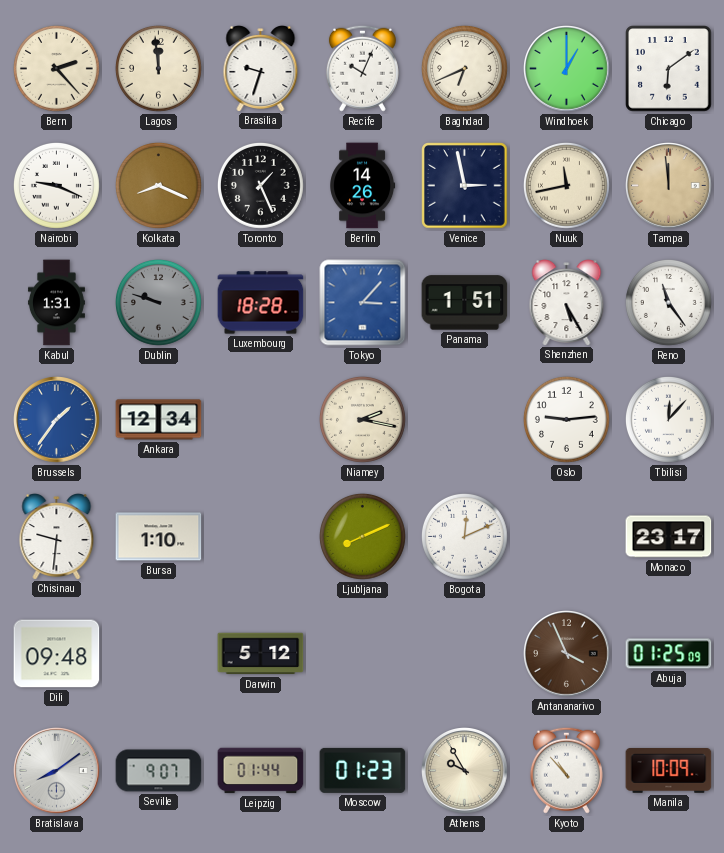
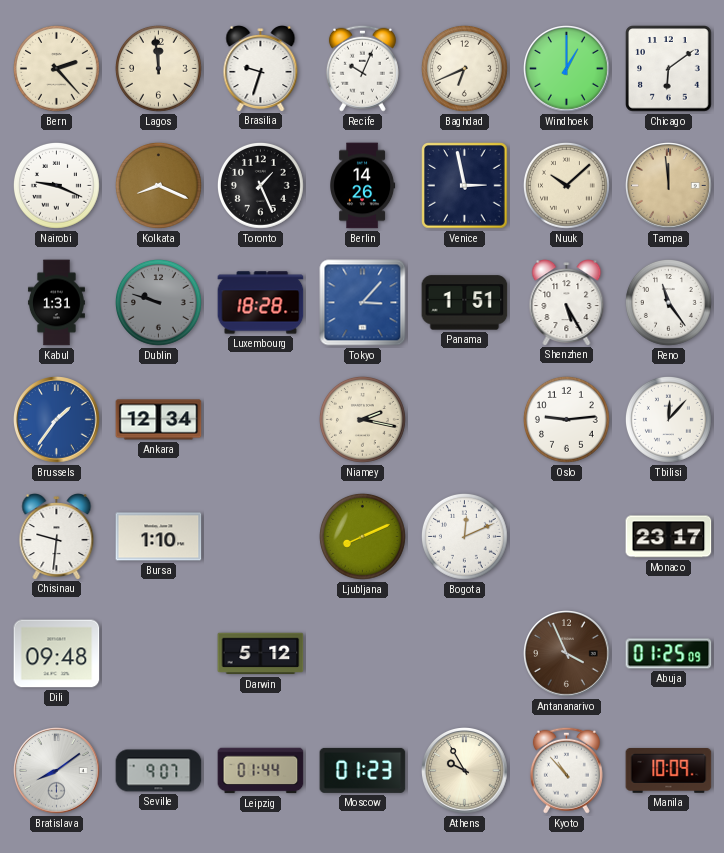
Nuuk: 11:43 -> 10:08 (566, 185)
